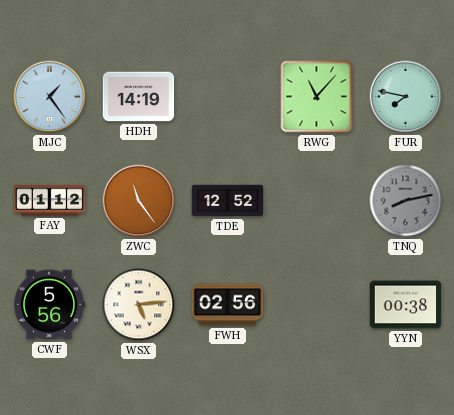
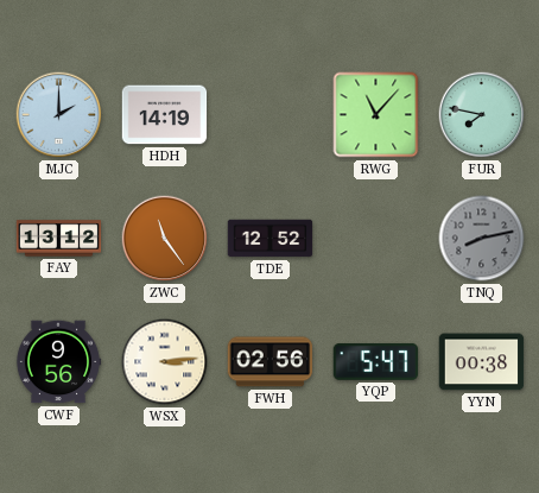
MJC: 1:24 -> 2:00 (59, 115)
FAY: 01:12 -> 13:12 (59, 239)
CWF: 5:56 -> 9:56 (58, 362)
WSX: 5:14 -> 3:14 (165, 362)
YQP: none -> 5:47 (376, 362)
